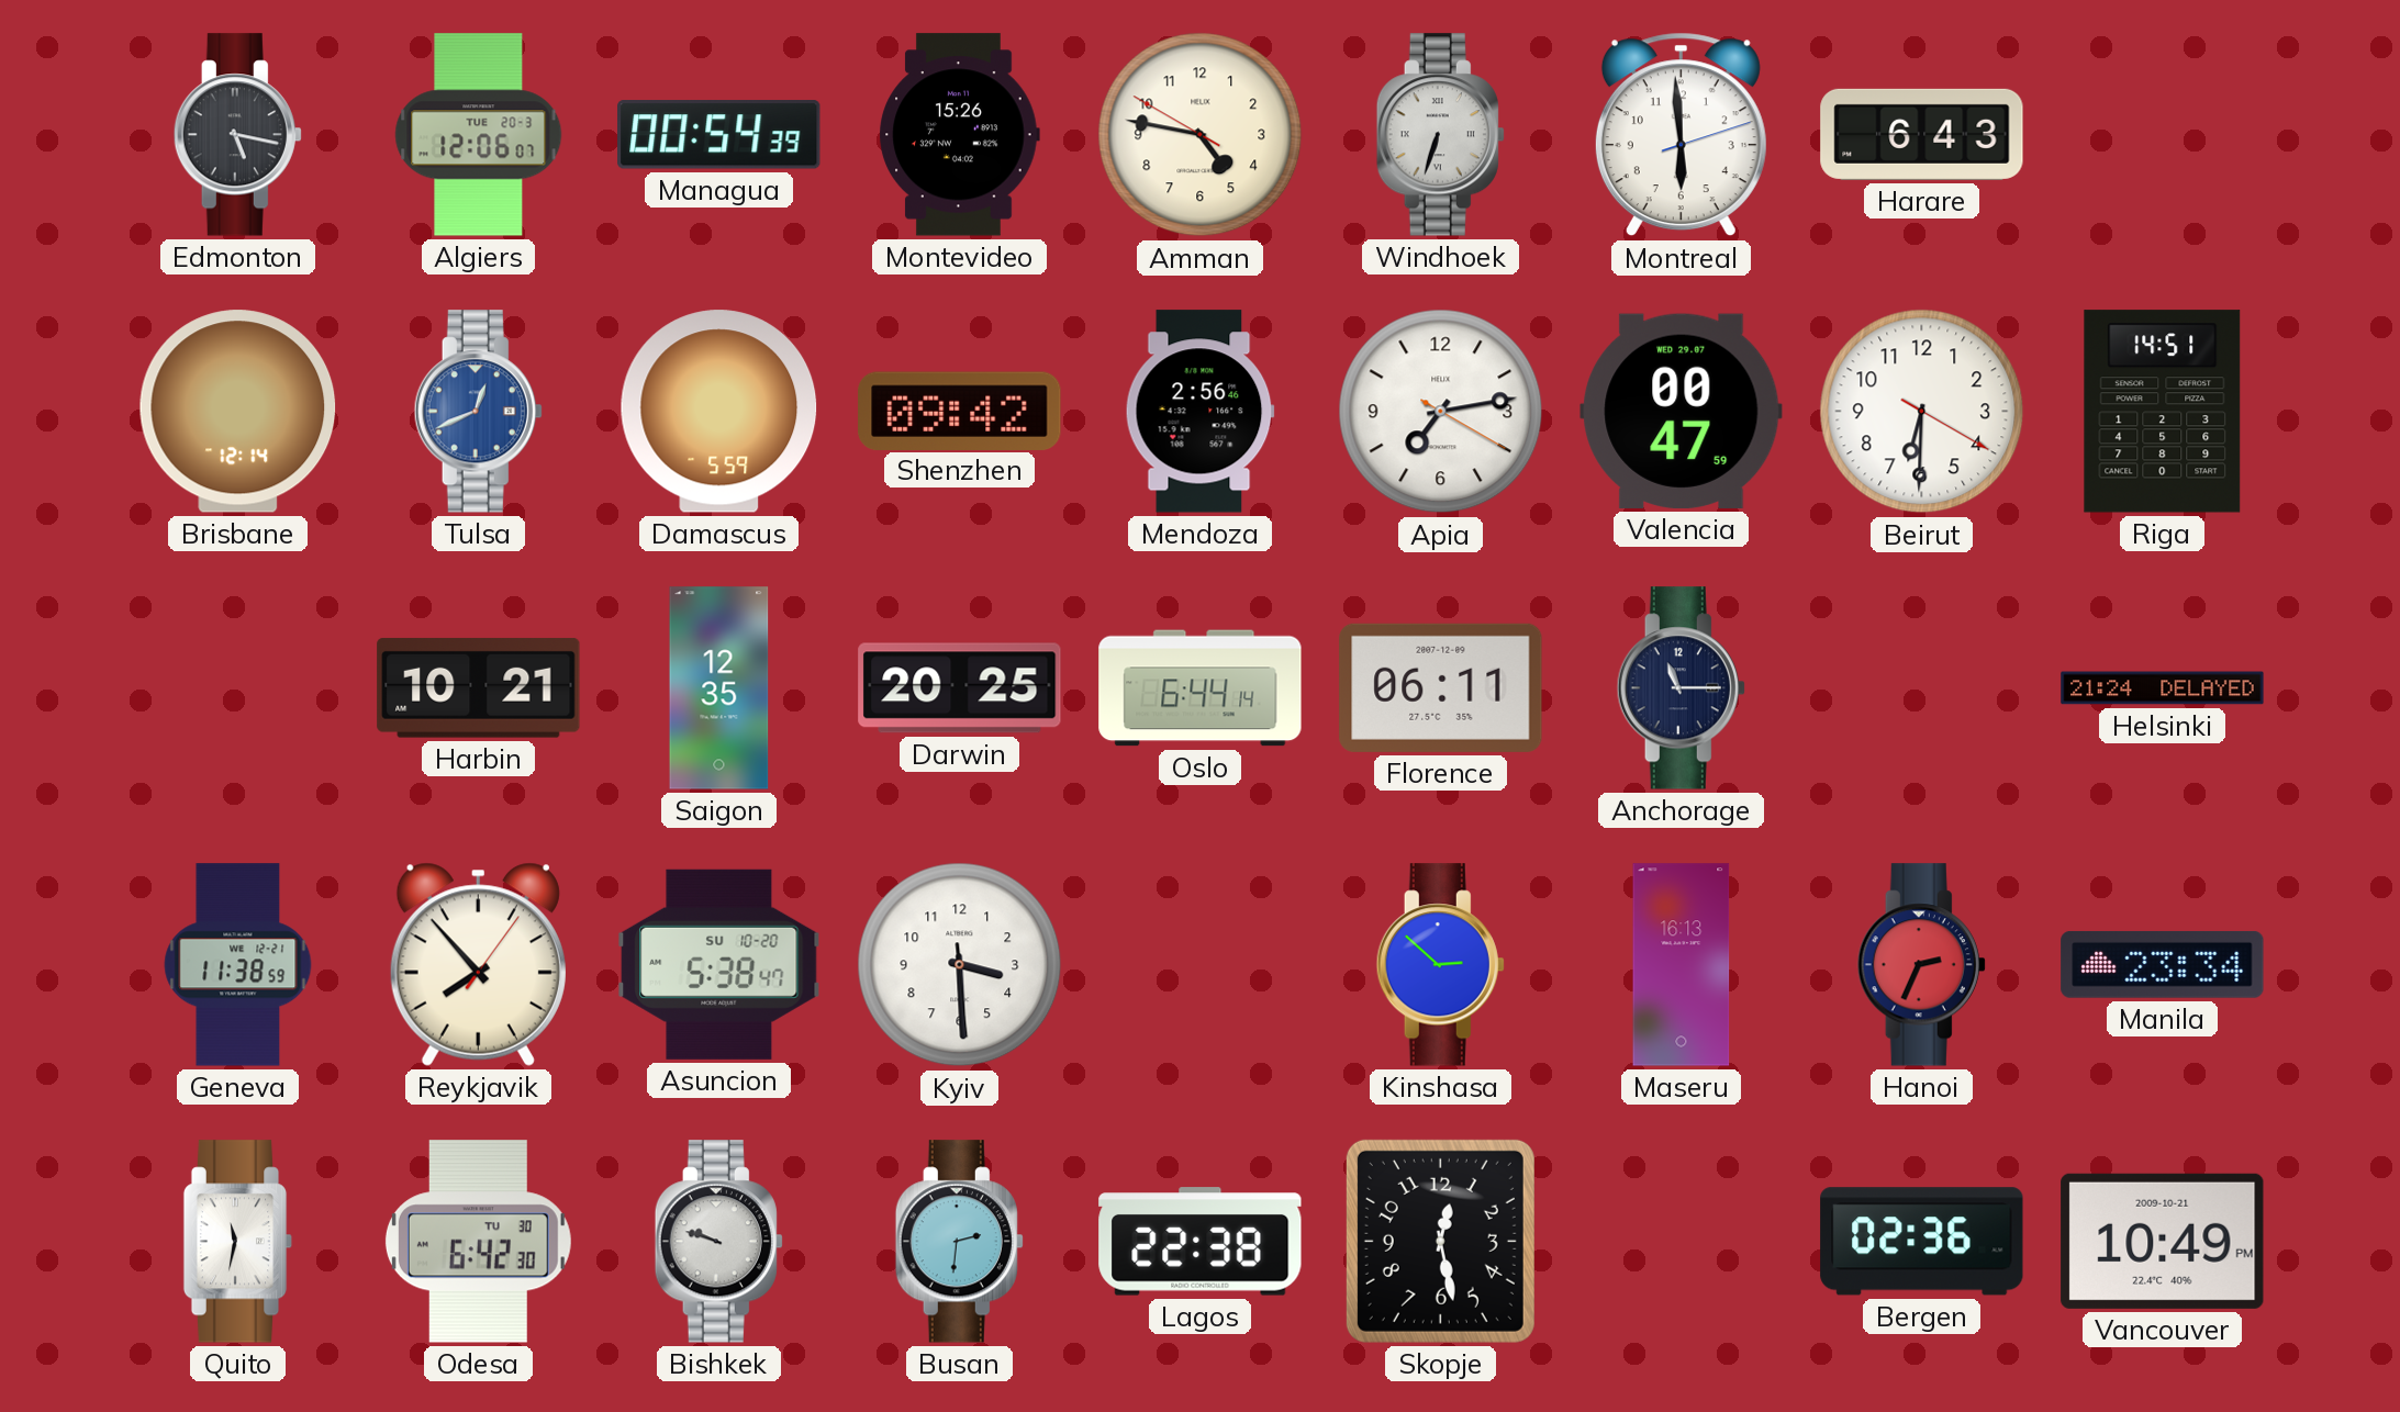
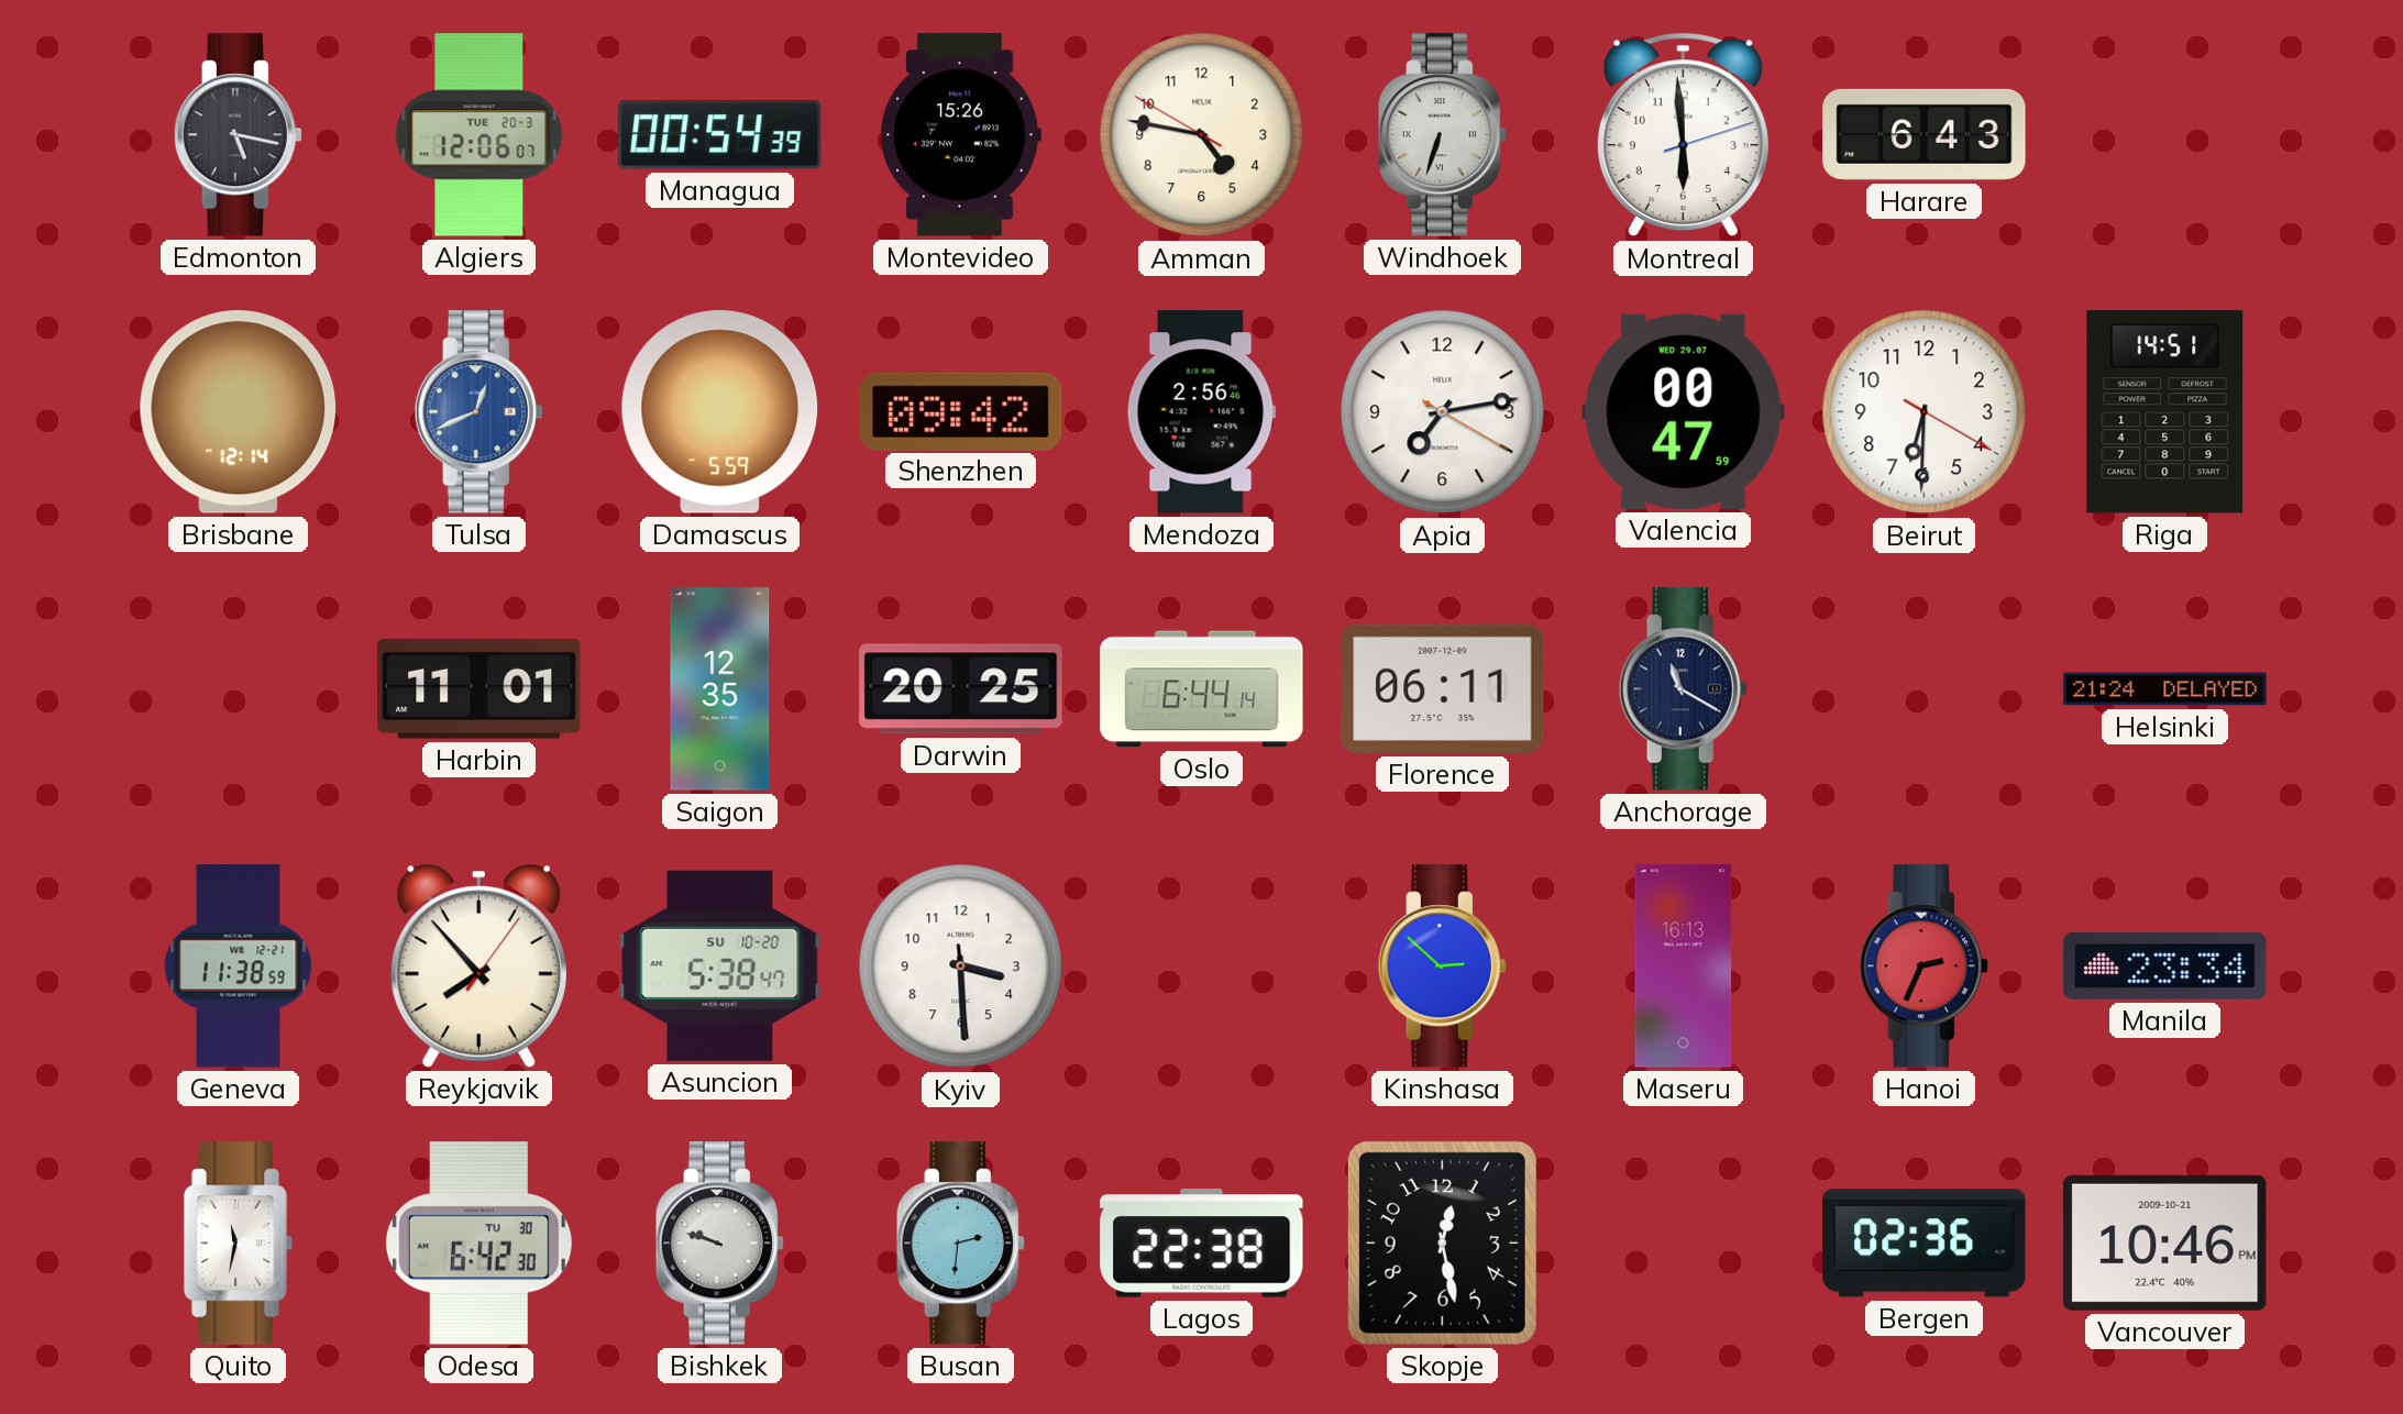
Harbin: 10:21 -> 11:01 (480, 688)
Anchorage: 11:15 -> 11:20 (1683, 689)
Vancouver: 10:49 -> 10:46 (2165, 1242)
